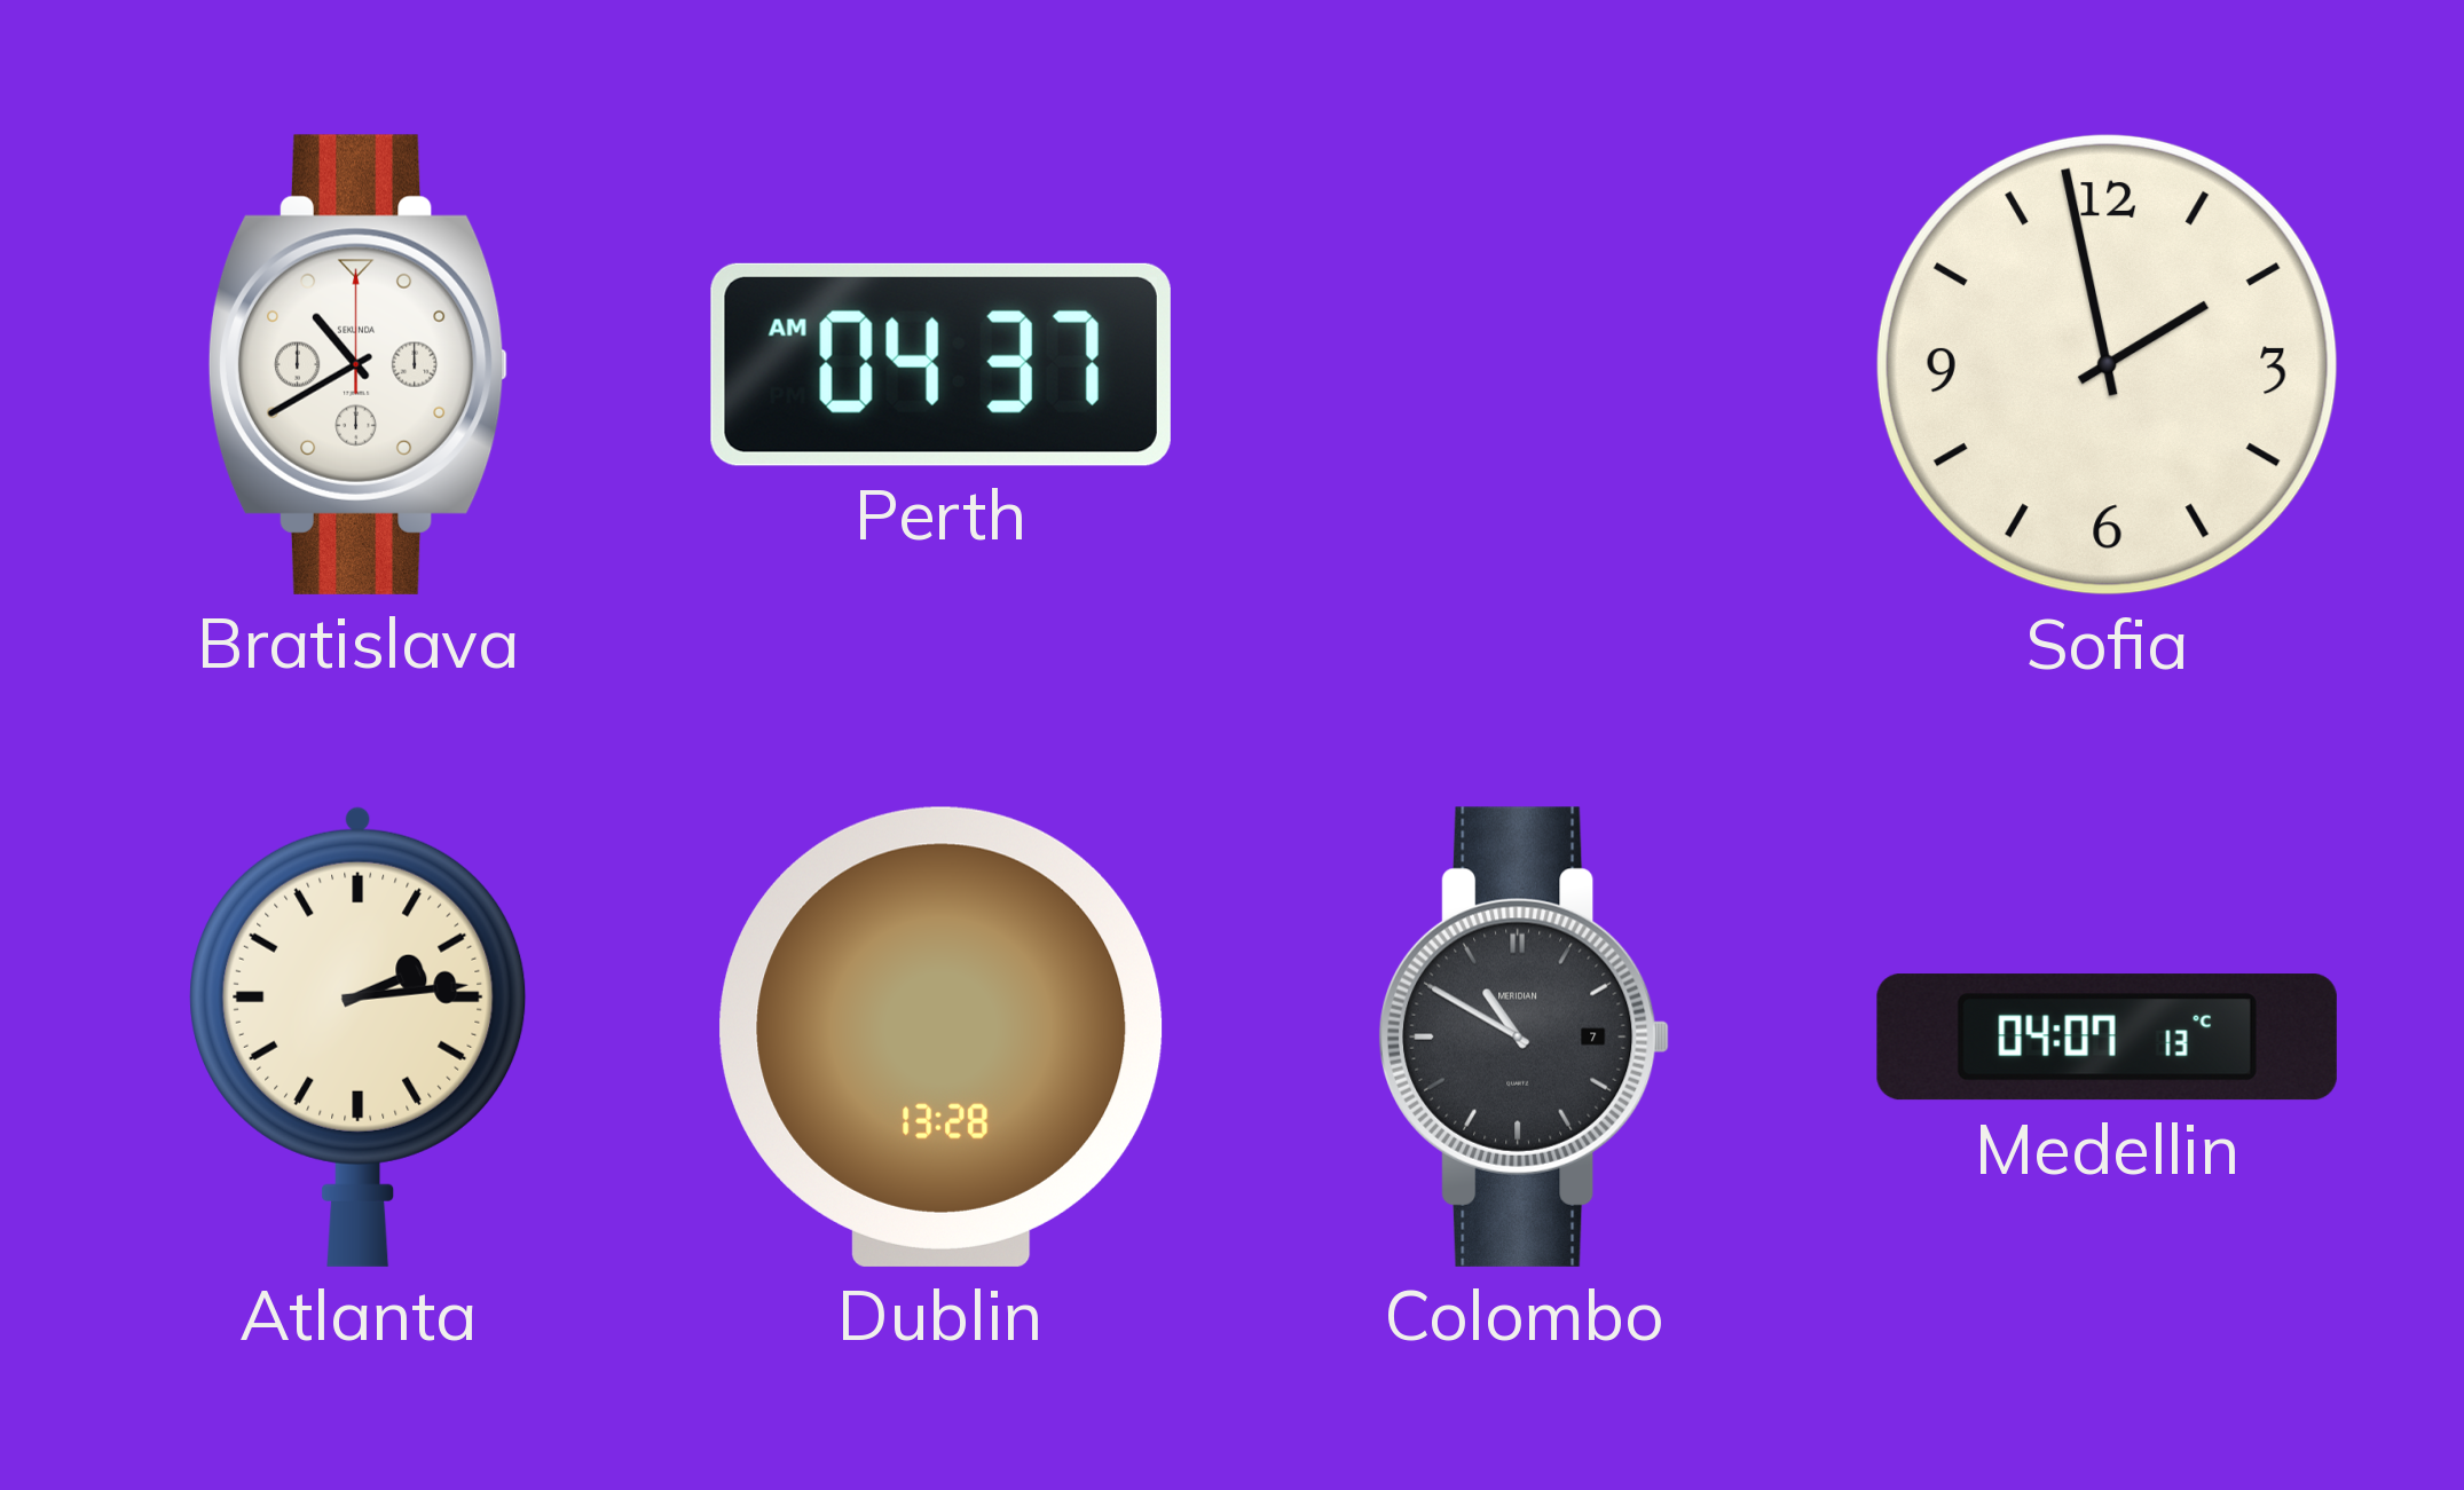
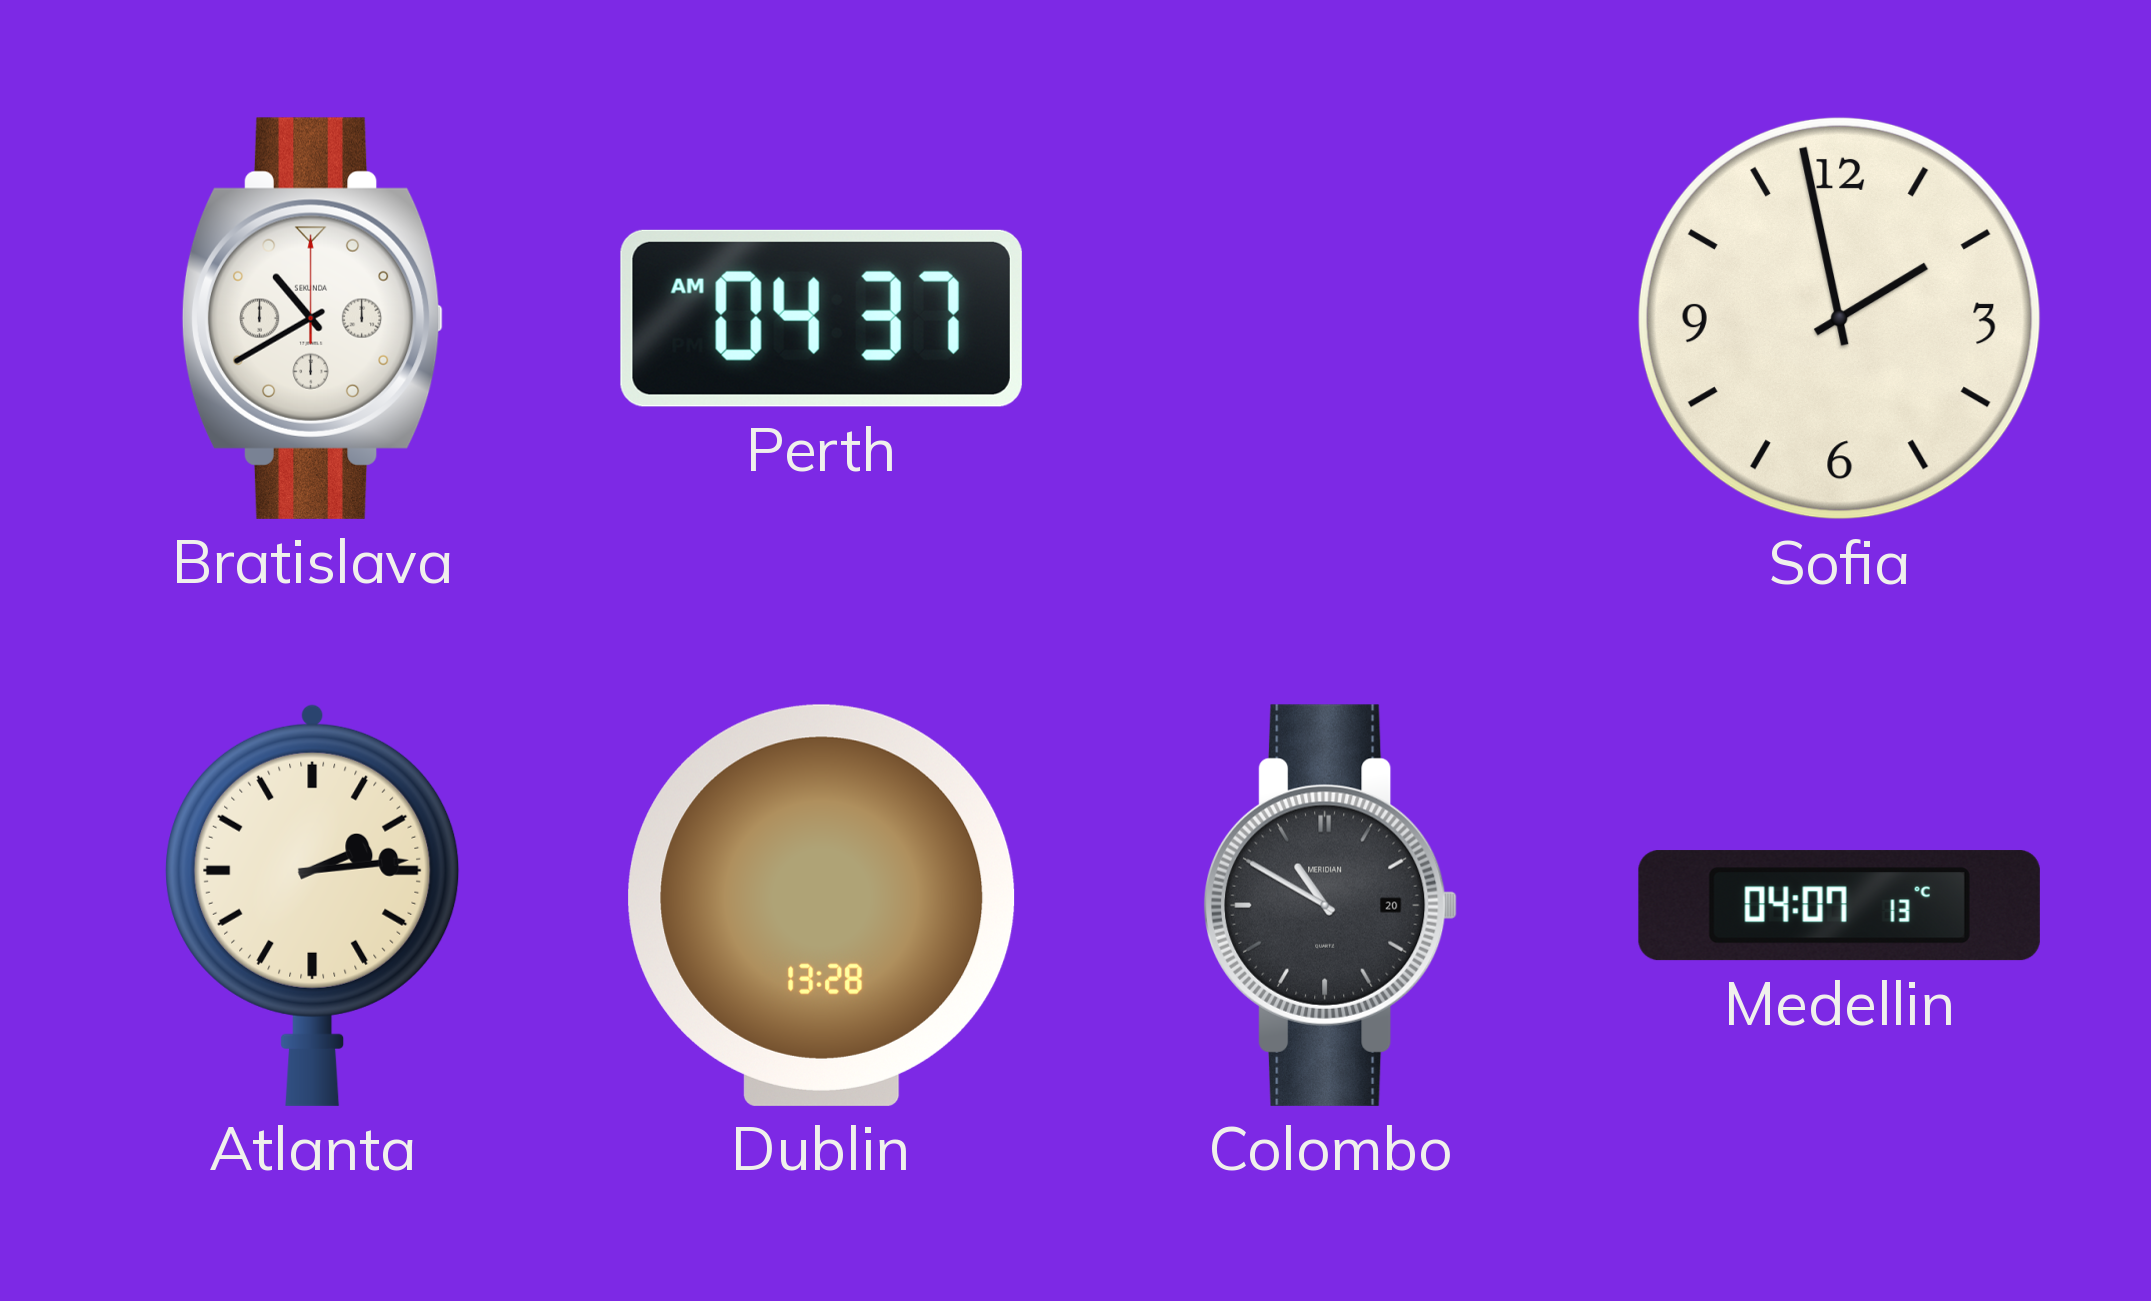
Colombo date: 7 -> 20 (1330, 905)
